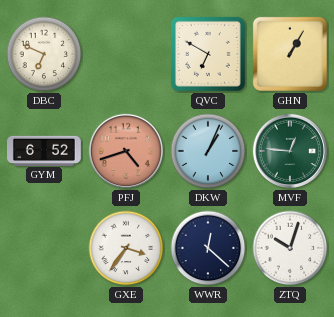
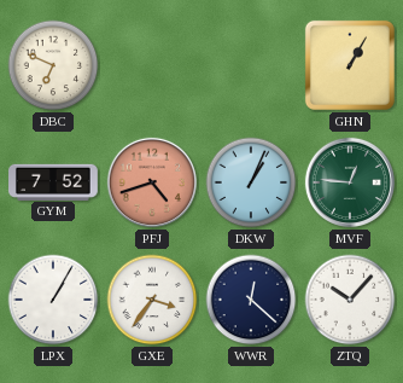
QVC: 6:50 -> none (208, 54)
GYM: 6:52 -> 7:52 (54, 181)
LPX: none -> 1:05 (53, 300)
ZTQ: 10:03 -> 10:07 (350, 300)
